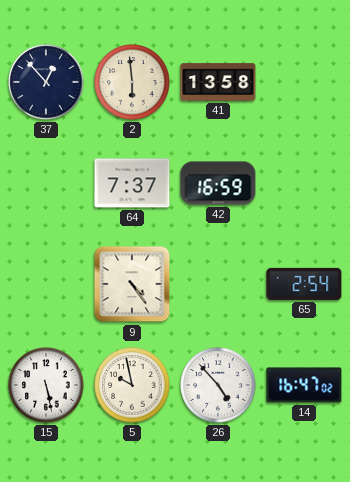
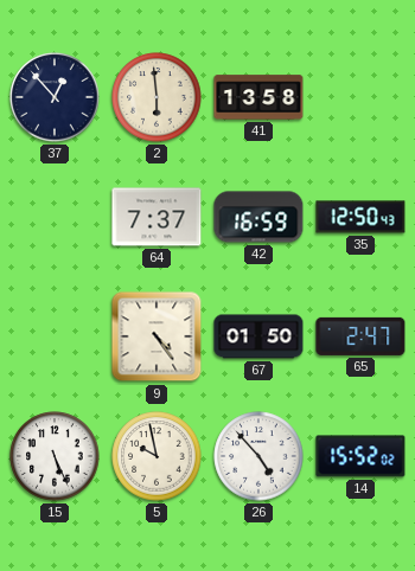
35: none -> 12:50 (360, 217)
67: none -> 01:50 (258, 336)
65: 2:54 -> 2:47 (360, 336)
15: 5:28 -> 5:26 (55, 456)
14: 16:47 -> 15:52 (360, 456)
